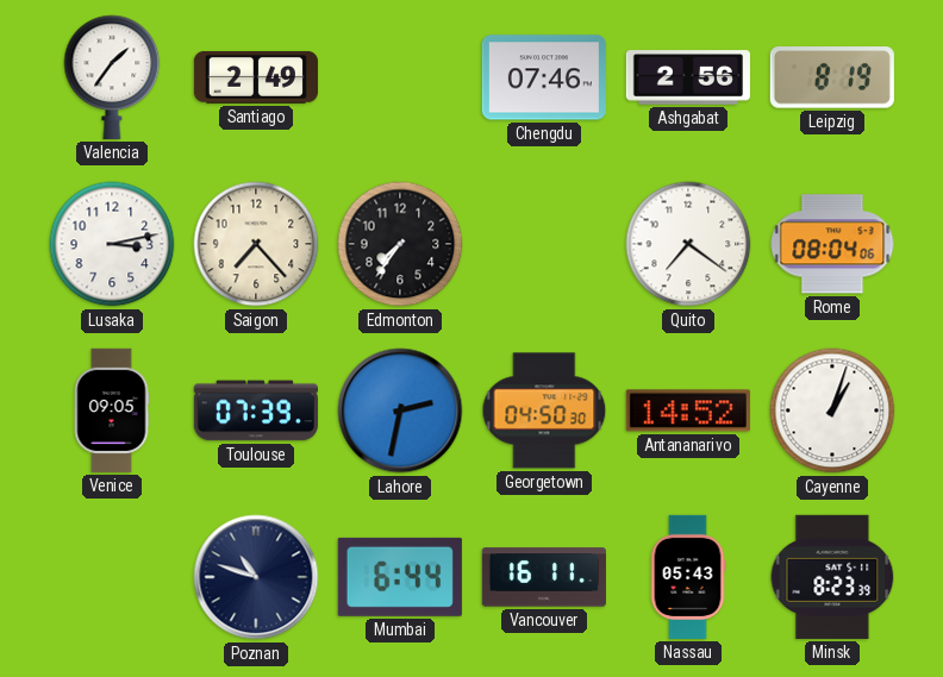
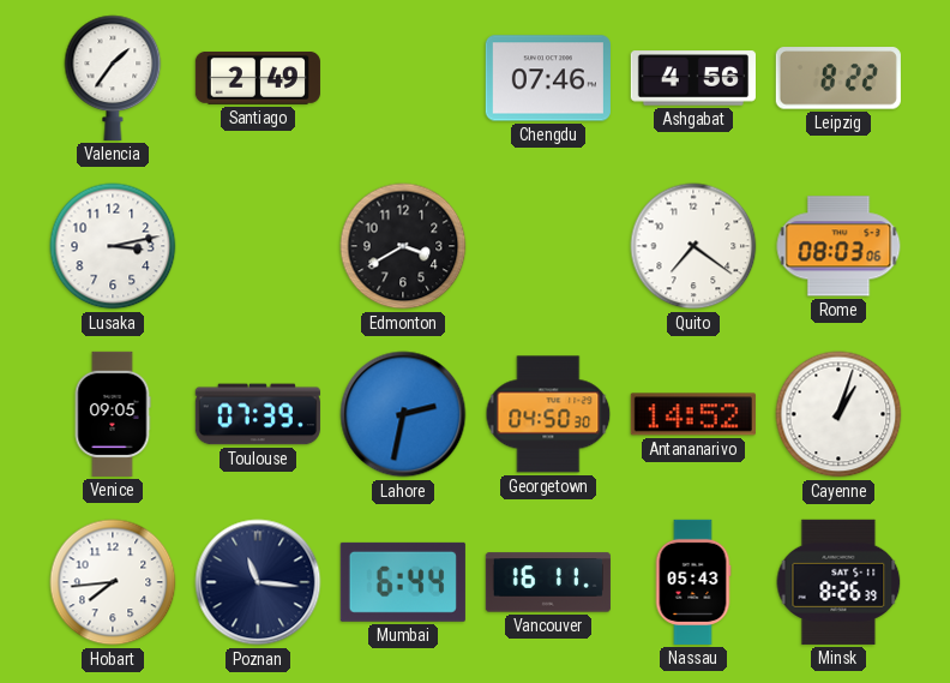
Ashgabat: 2:56 -> 4:56 (693, 78)
Leipzig: 8:19 -> 8:22 (838, 78)
Saigon: 7:23 -> none (256, 244)
Edmonton: 7:36 -> 3:40 (403, 246)
Rome: 08:04 -> 08:03 (838, 246)
Hobart: none -> 7:44 (113, 582)
Poznan: 10:48 -> 11:16 (258, 582)
Minsk: 8:23 -> 8:26 (838, 582)
